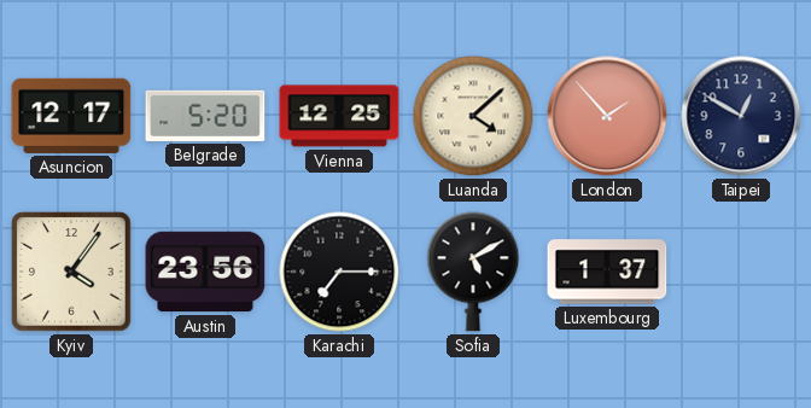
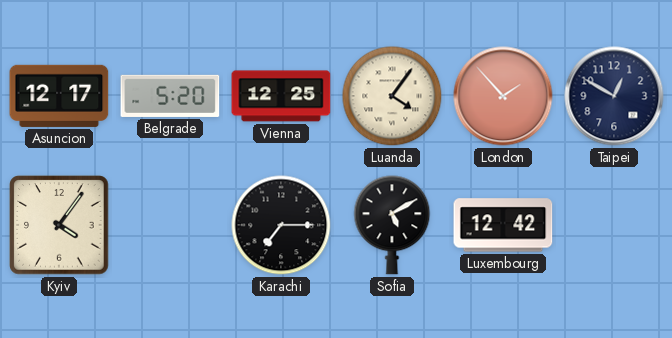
Luanda: 4:08 -> 4:06 (392, 96)
Austin: 23:56 -> none (205, 272)
Luxembourg: 1:37 -> 12:42 (503, 225)
